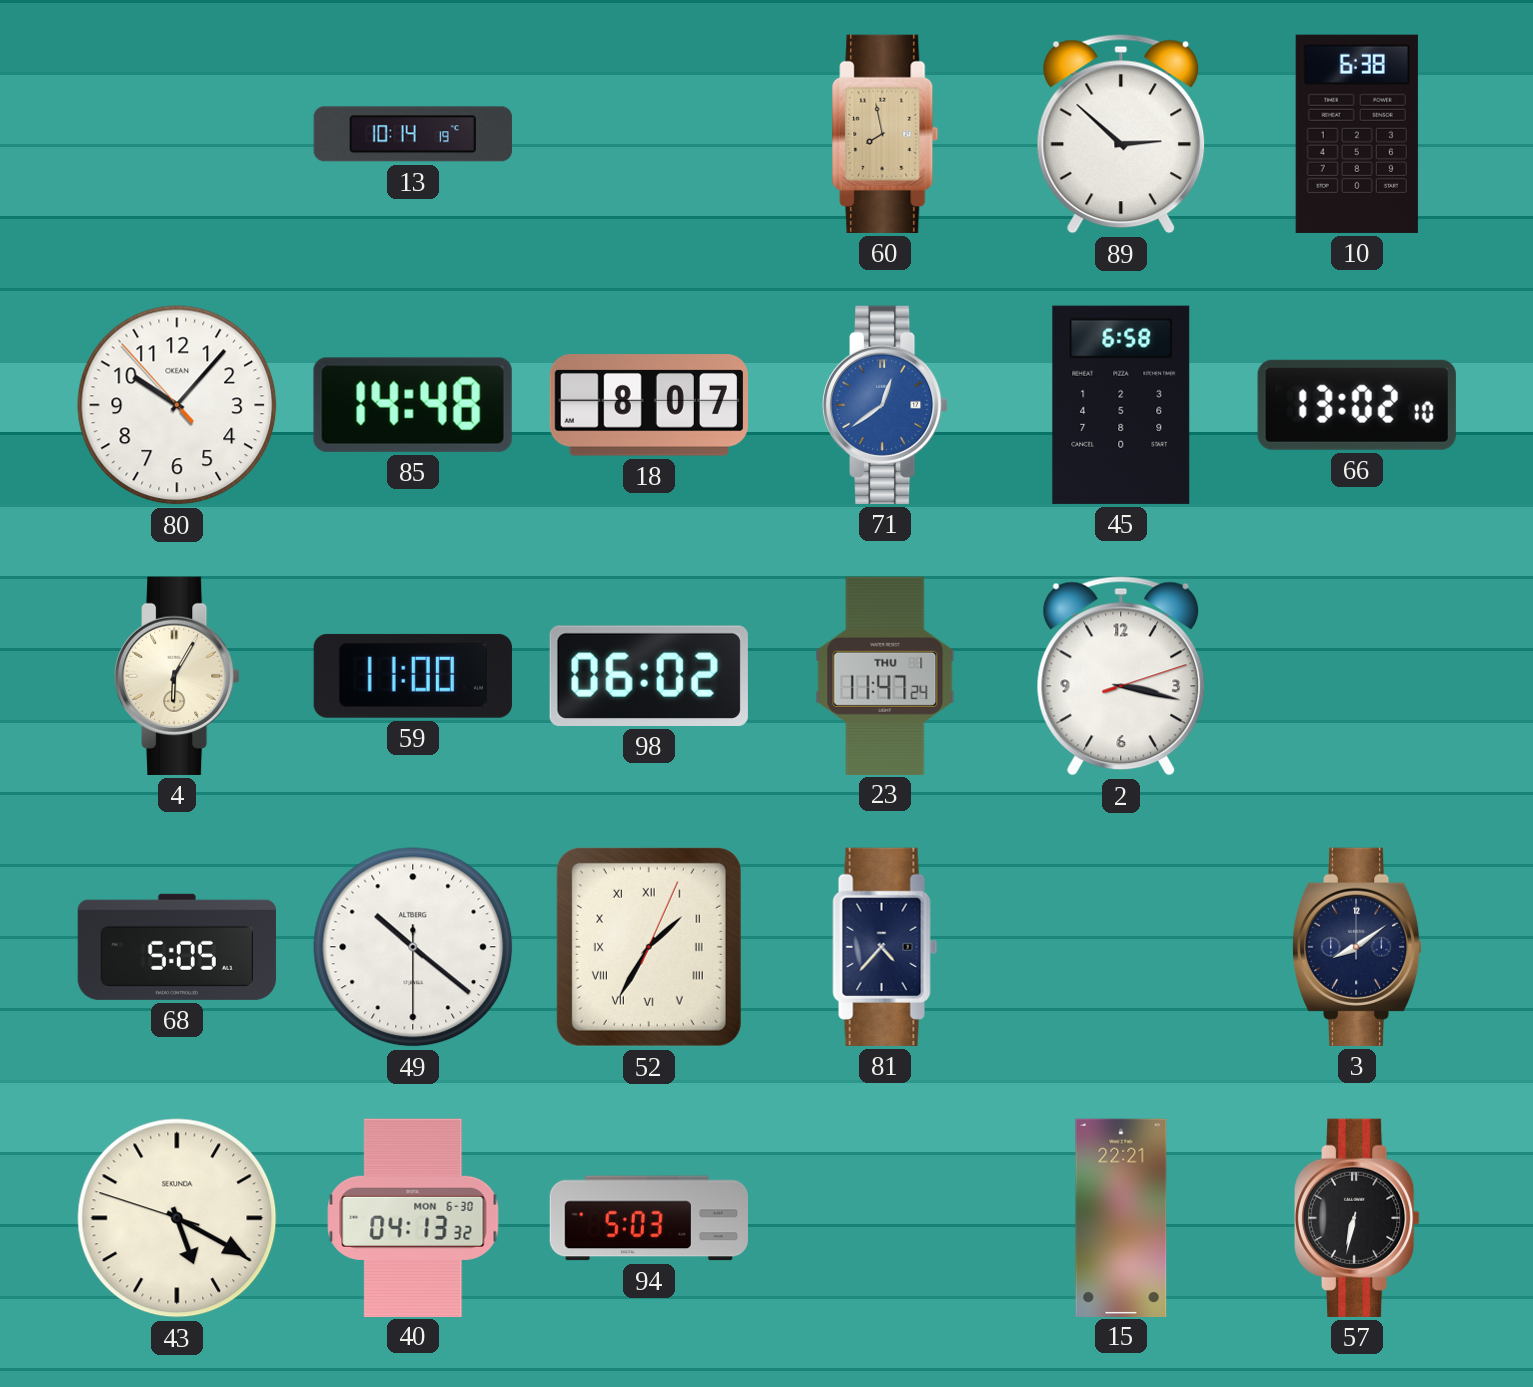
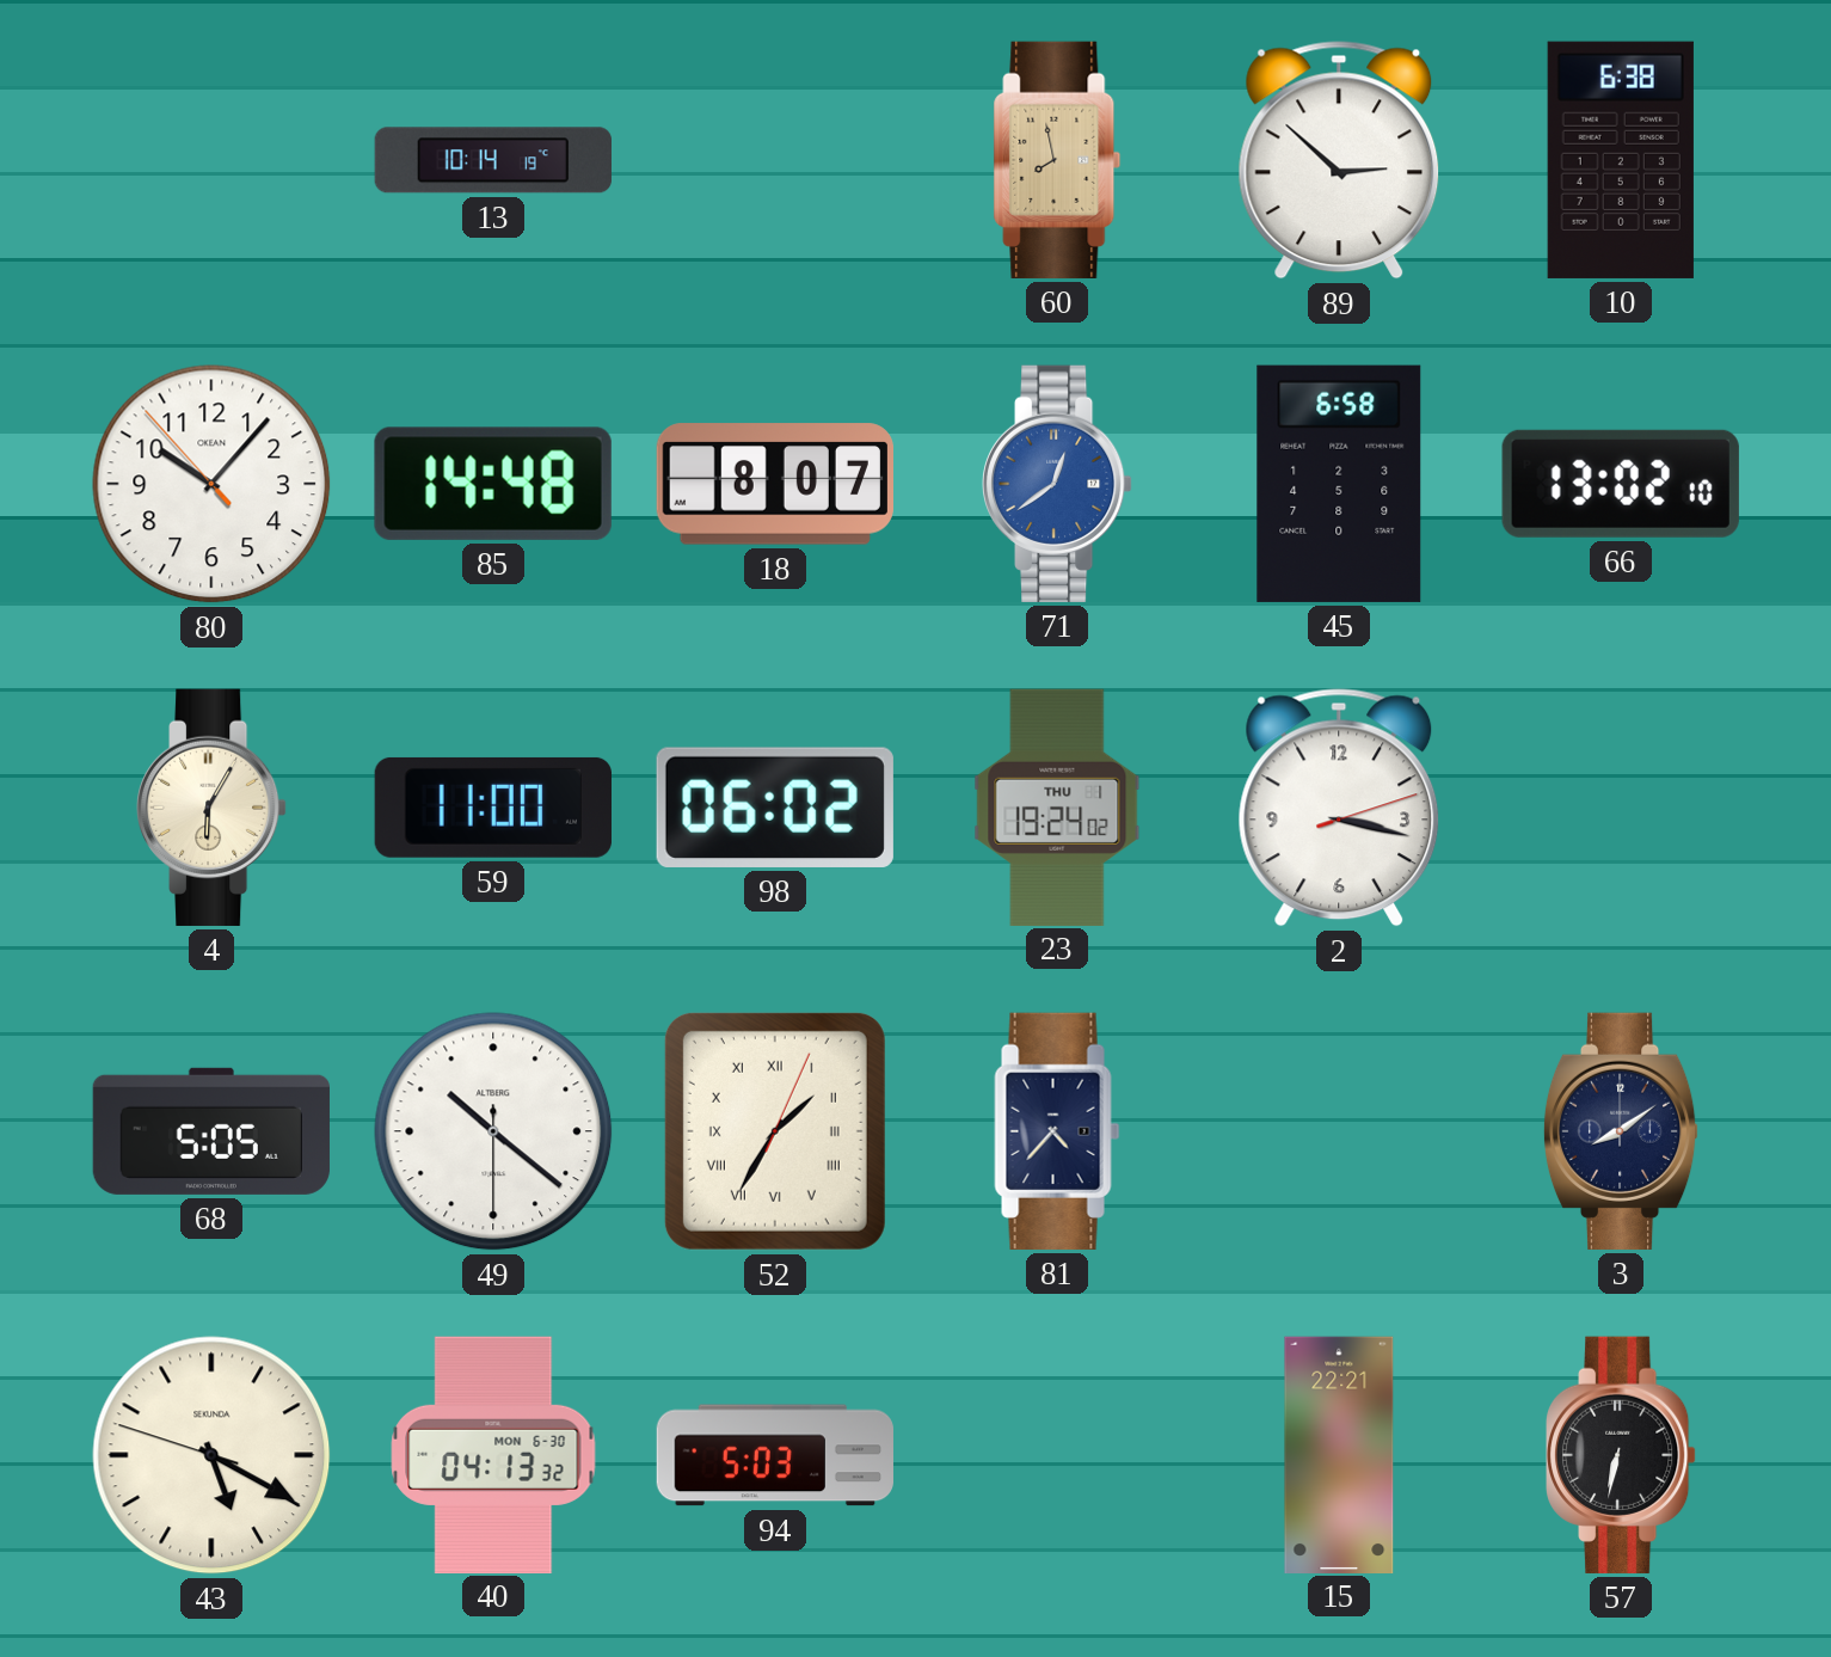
23: 11:47 -> 19:24 (1057, 806)
